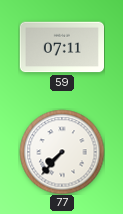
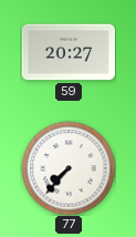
59: 07:11 -> 20:27 (67, 52)
